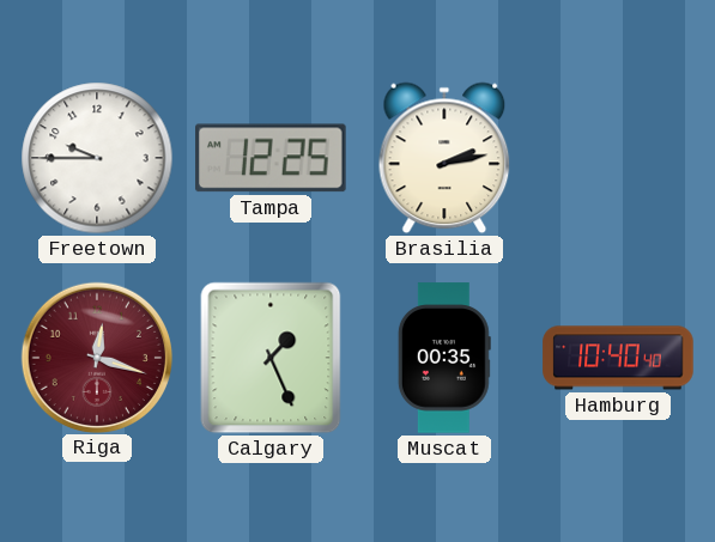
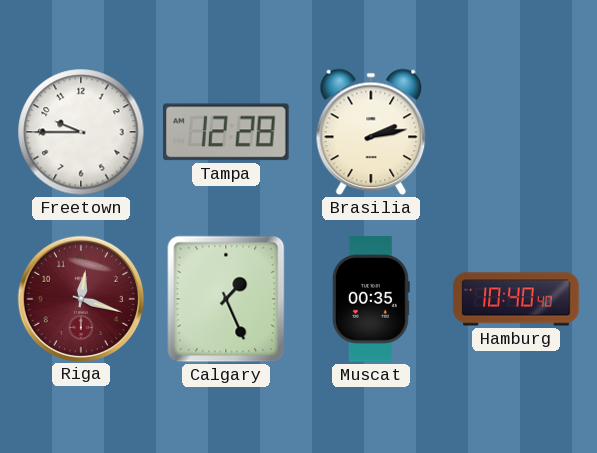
Tampa: 12:25 -> 12:28 (227, 132)
